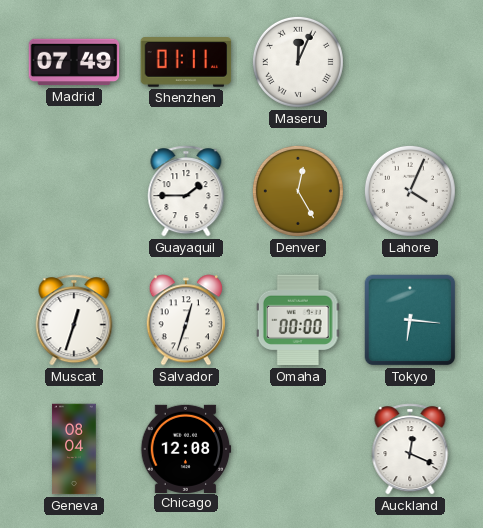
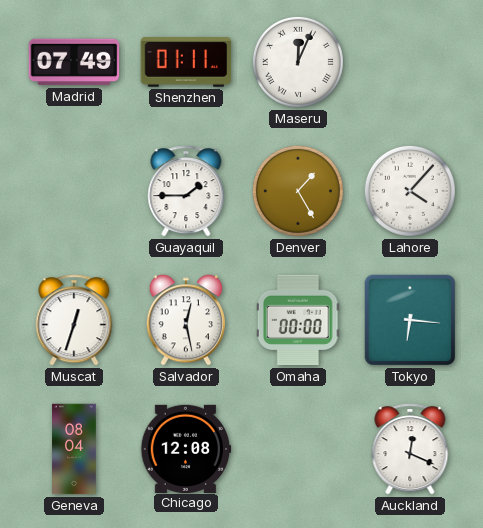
Denver: 12:25 -> 1:25 (298, 191)
Lahore: 4:04 -> 4:07 (410, 191)
Salvador: 12:33 -> 12:28 (186, 320)
